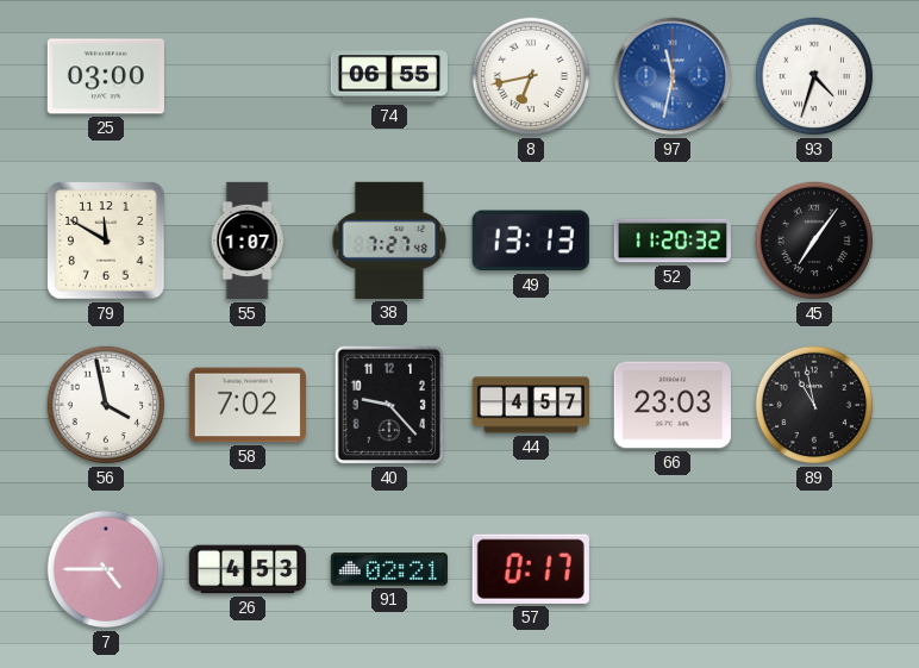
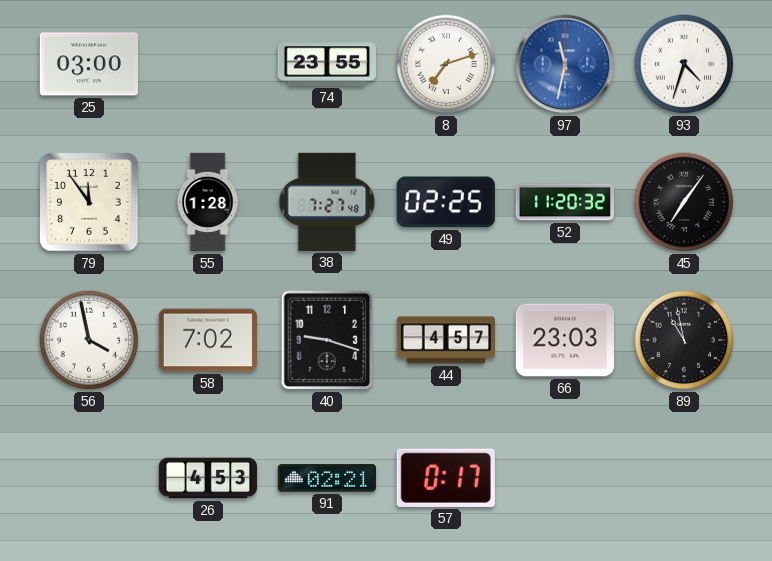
74: 06:55 -> 23:55 (326, 64)
8: 6:43 -> 7:12 (446, 64)
79: 11:50 -> 11:54 (89, 202)
55: 1:07 -> 1:28 (208, 202)
49: 13:13 -> 02:25 (446, 202)
40: 9:23 -> 9:18 (327, 340)
7: 4:45 -> none (106, 569)
